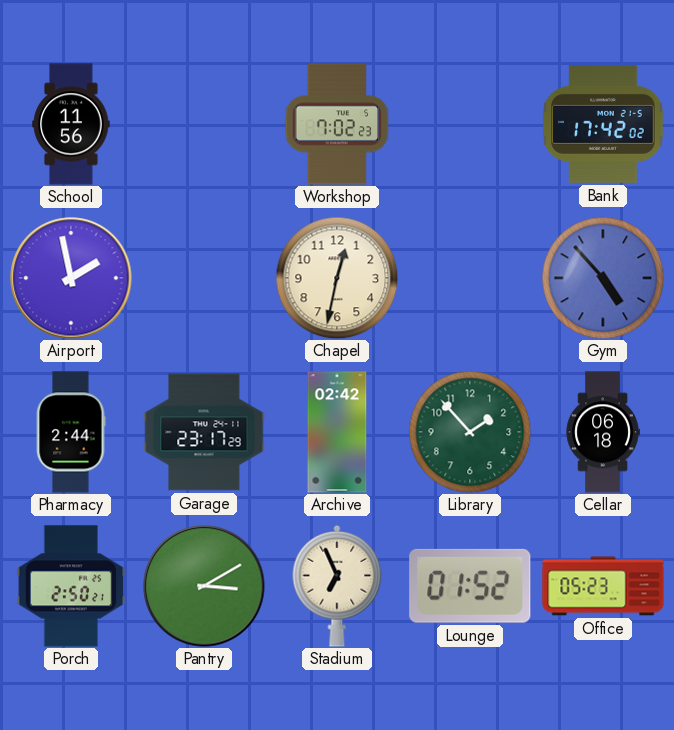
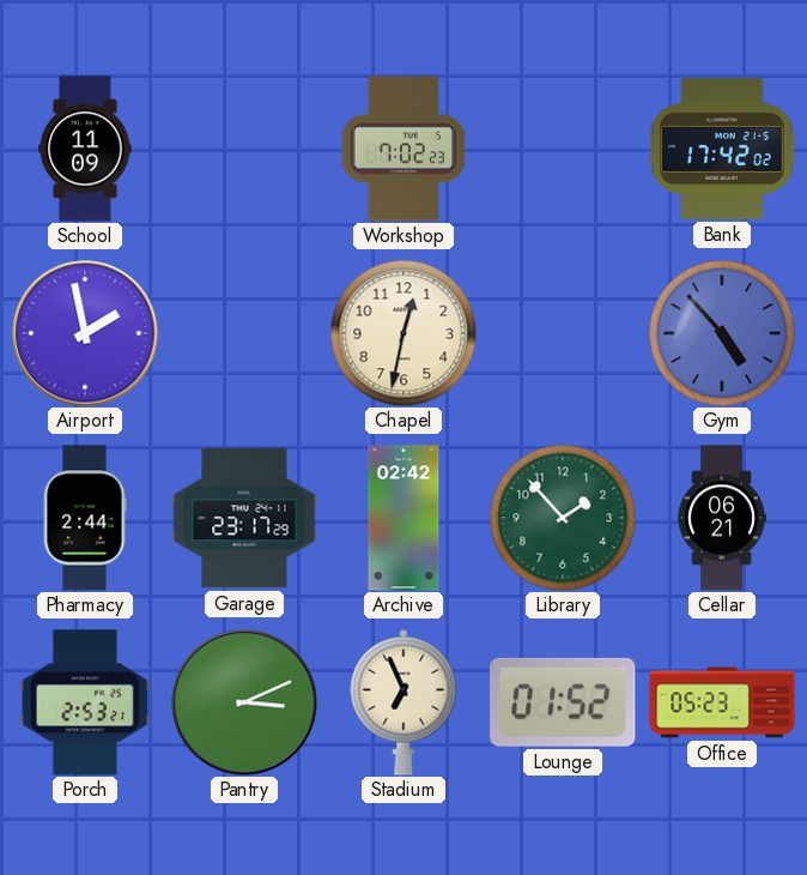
School: 11:56 -> 11:09 (85, 149)
Cellar: 06:18 -> 06:21 (722, 518)
Porch: 2:50 -> 2:53 (85, 702)
Pantry: 3:10 -> 3:11 (244, 702)
